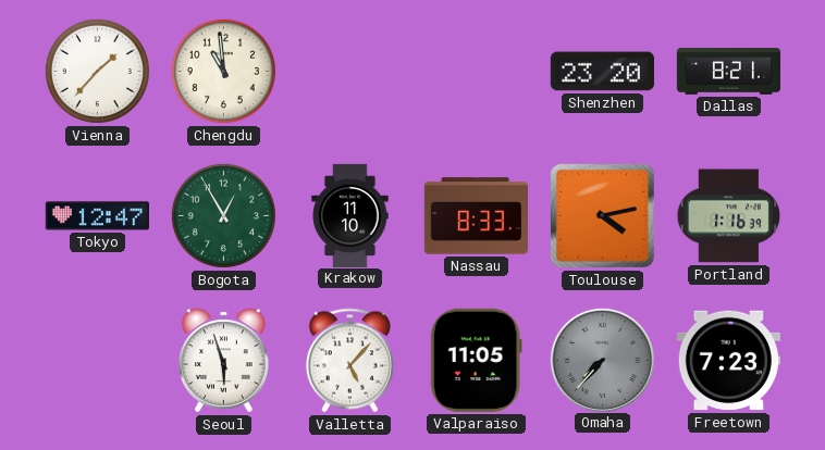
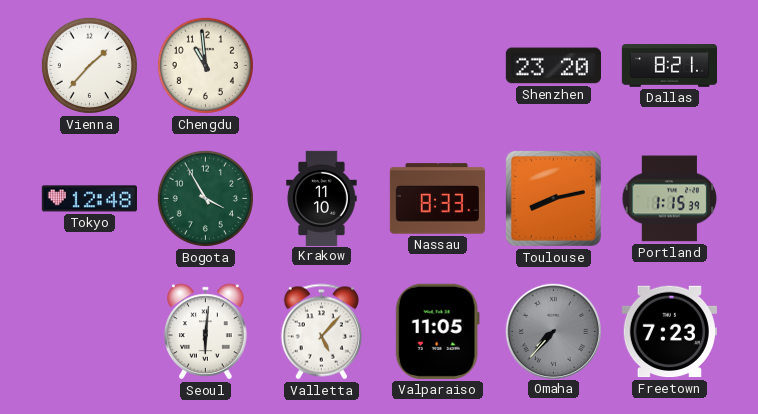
Tokyo: 12:47 -> 12:48 (89, 199)
Bogota: 12:55 -> 3:55 (205, 198)
Toulouse: 4:13 -> 8:13 (553, 198)
Portland: 1:16 -> 1:15 (670, 199)
Seoul: 5:57 -> 6:01 (206, 332)
